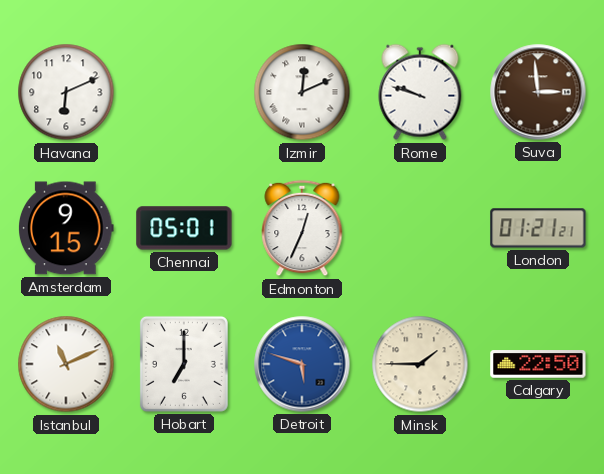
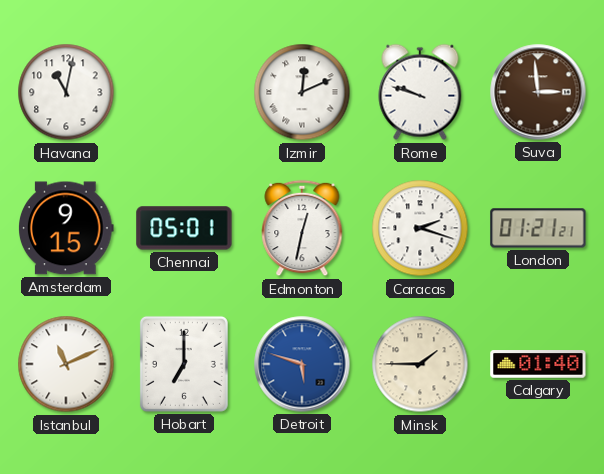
Havana: 6:11 -> 11:02 (66, 92)
Edmonton: 12:34 -> 12:32 (302, 228)
Caracas: none -> 2:18 (420, 228)
Calgary: 22:50 -> 01:40 (538, 364)
